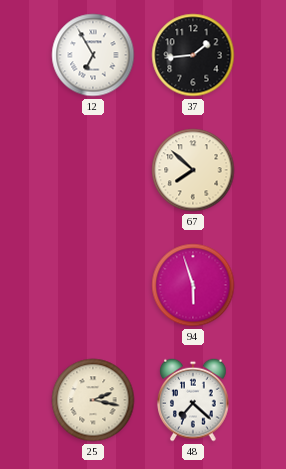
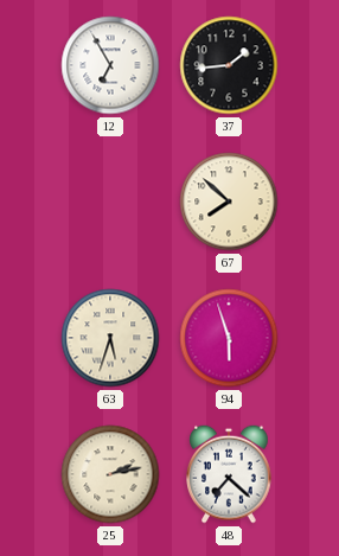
63: none -> 5:33 (110, 338)
25: 2:17 -> 2:13 (110, 474)
